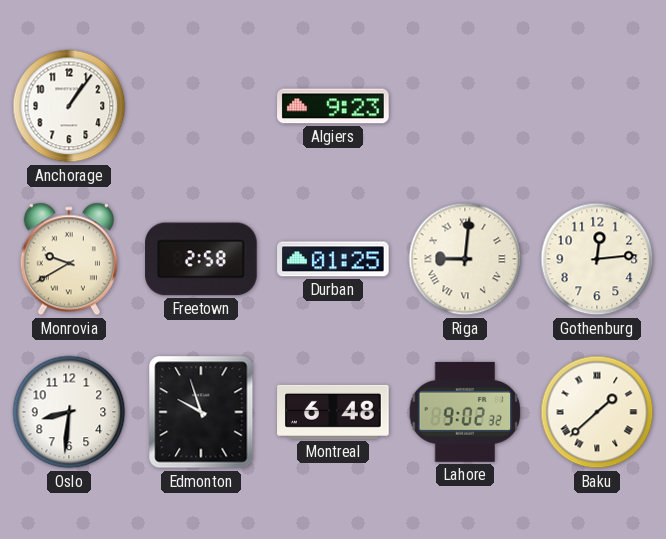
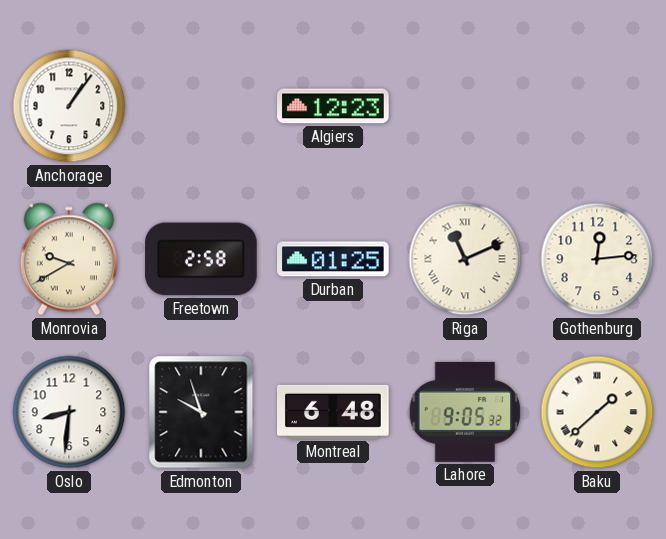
Algiers: 9:23 -> 12:23 (333, 106)
Riga: 9:01 -> 11:11 (465, 259)
Lahore: 9:02 -> 9:05 (465, 412)
